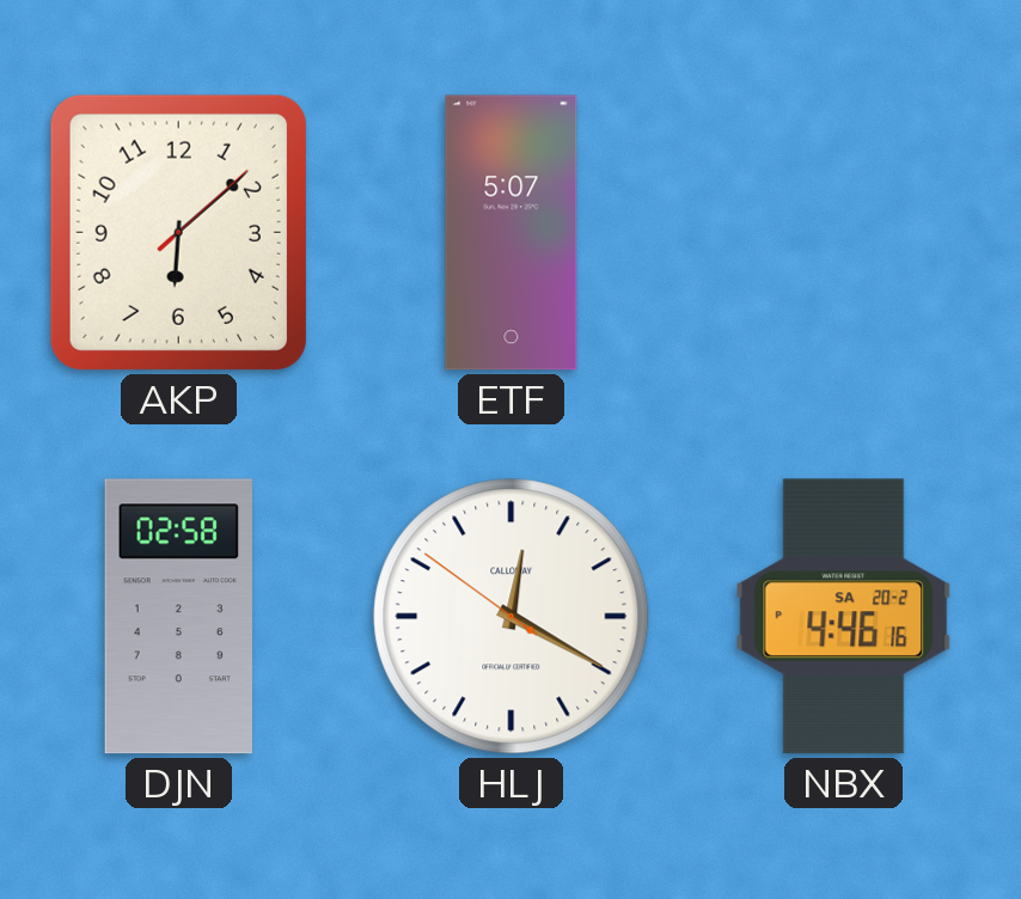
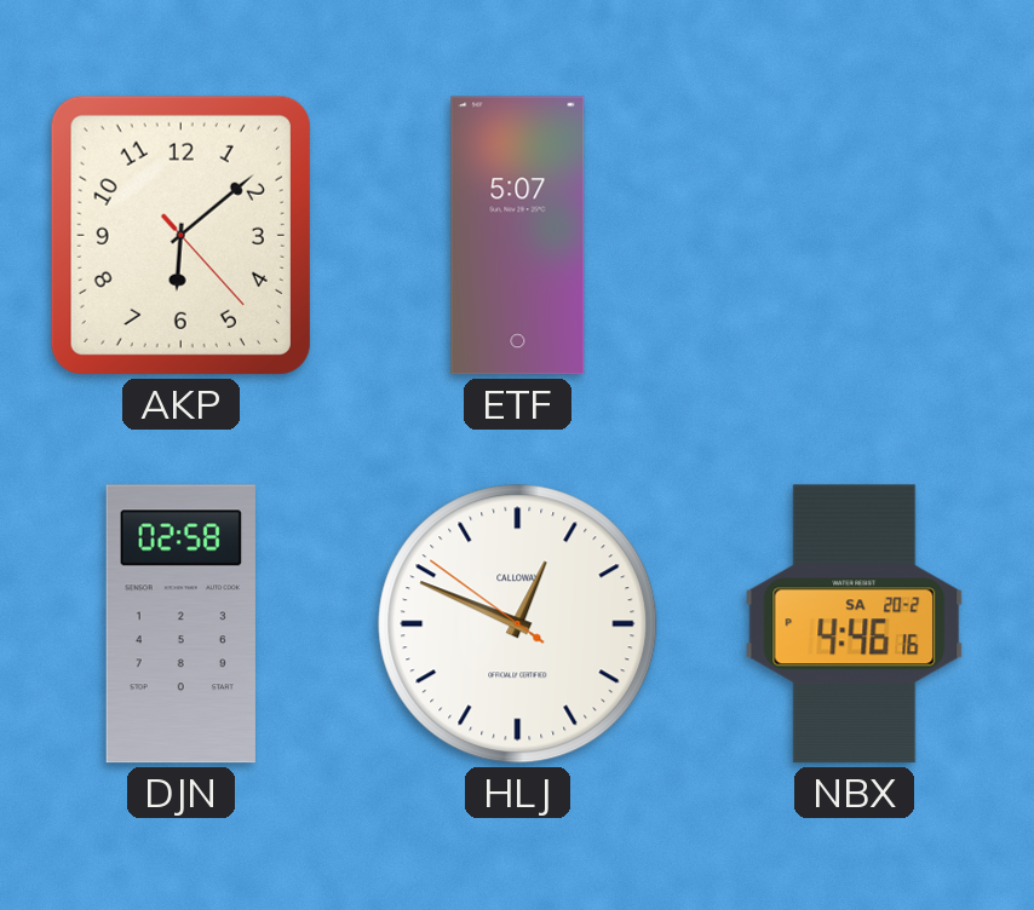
AKP: 6:08:08 -> 6:08:23 (180, 235)
HLJ: 12:19 -> 12:48 (518, 624)
